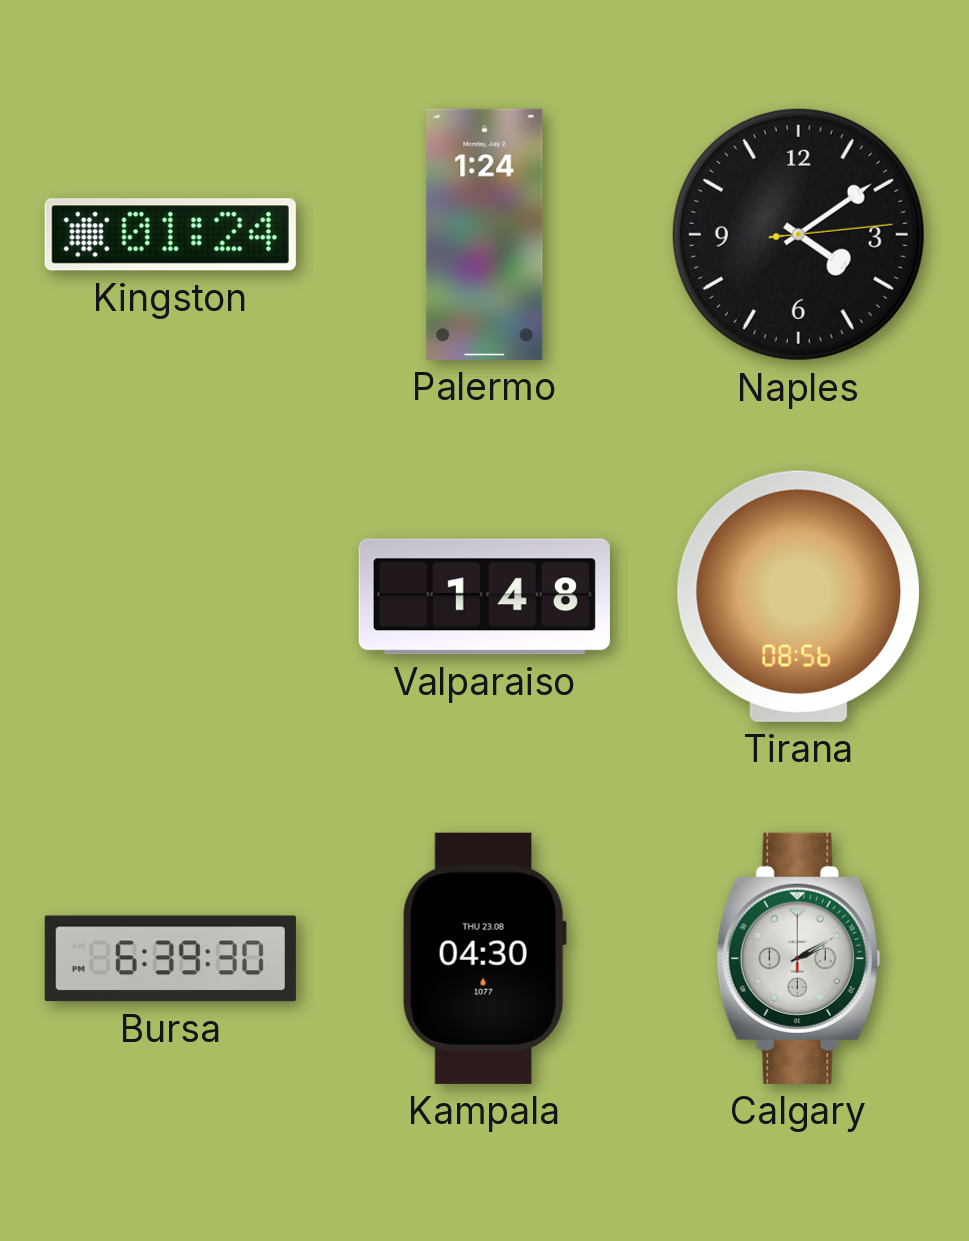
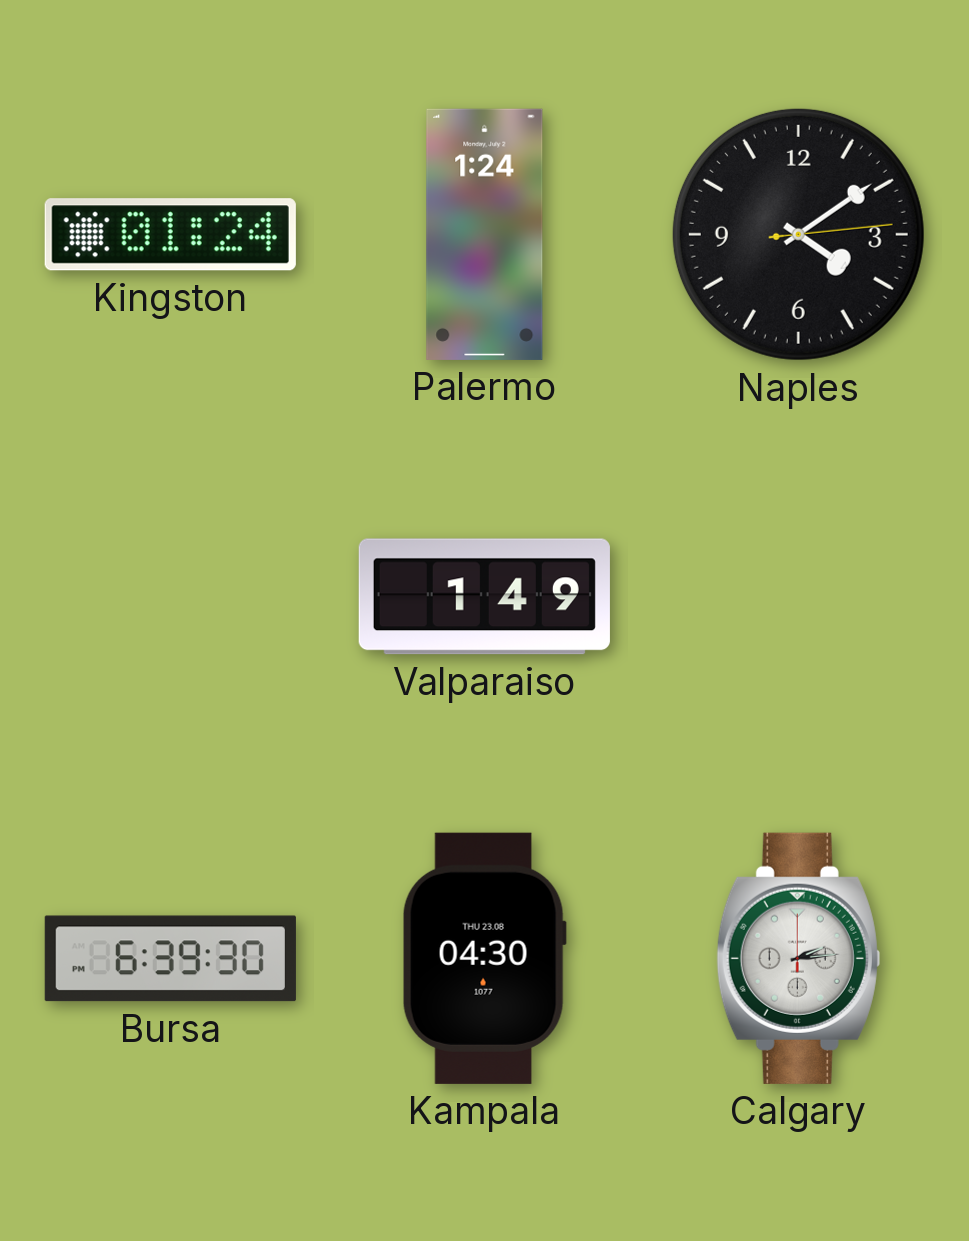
Valparaiso: 1:48 -> 1:49 (484, 597)
Tirana: 08:56 -> none (798, 596)
Calgary: 2:10 -> 2:14 (798, 958)
